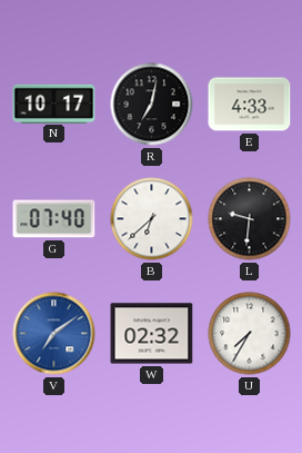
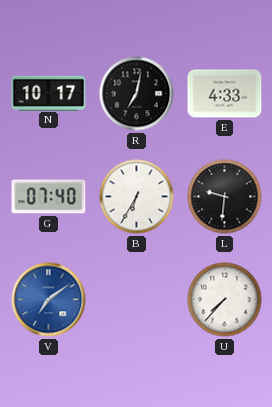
B: 6:38 -> 6:35 (137, 197)
W: 02:32 -> none (152, 334)
U: 7:35 -> 7:37 (225, 300)
